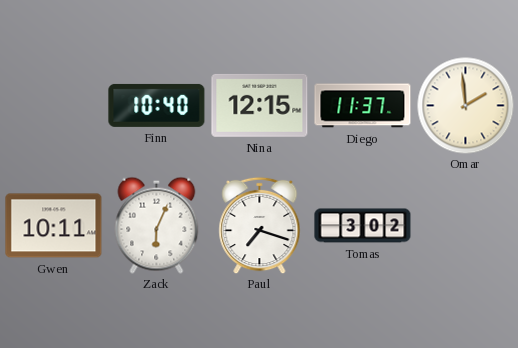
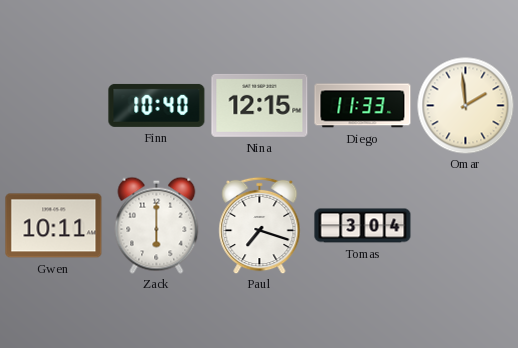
Diego: 11:37 -> 11:33 (363, 106)
Zack: 6:04 -> 6:00 (157, 225)
Tomas: 3:02 -> 3:04 (363, 226)
